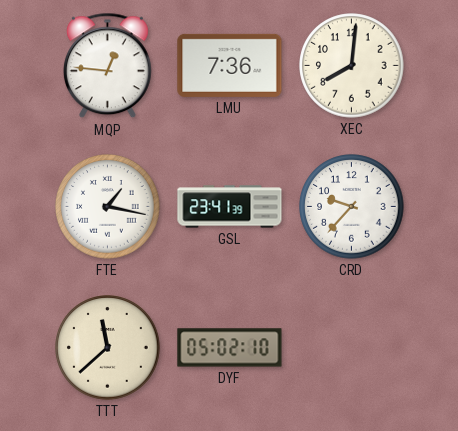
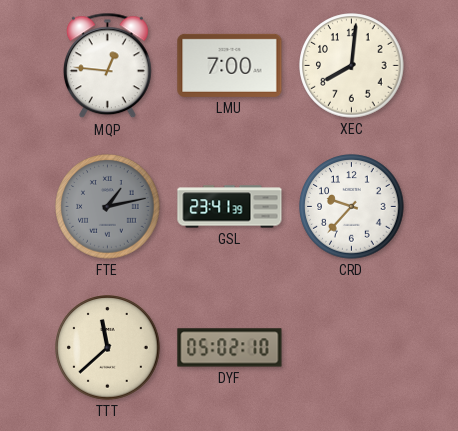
LMU: 7:36 -> 7:00 (230, 65)
FTE: 1:17 -> 1:13 (108, 207)
FTE dial: white -> grey (108, 207)
